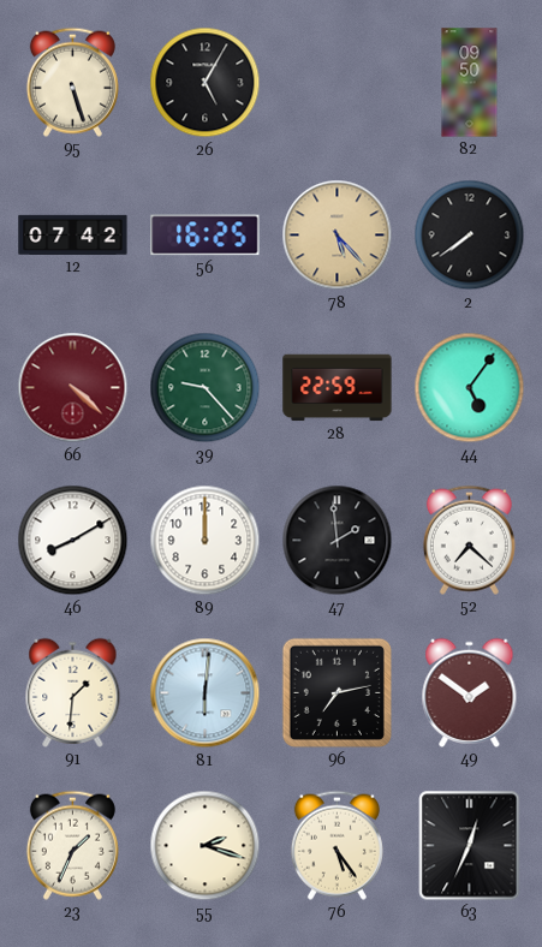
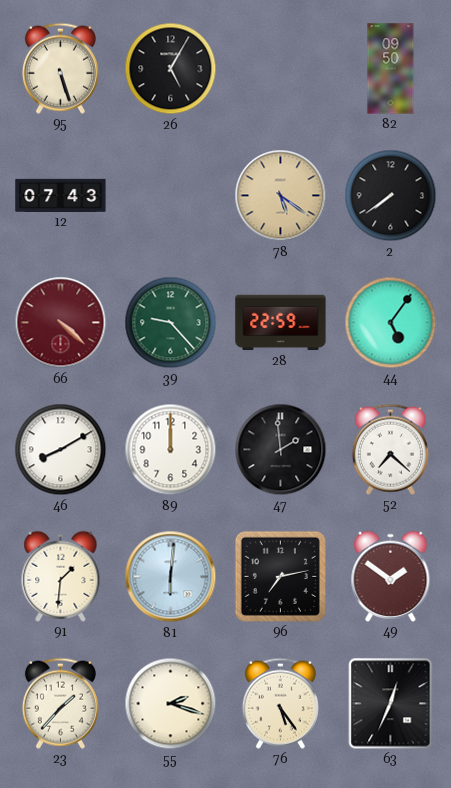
12: 07:42 -> 07:43 (61, 195)
56: 16:25 -> none (206, 236)
78: 5:23 -> 5:21 (281, 196)
23: 1:34 -> 1:37 (60, 703)
